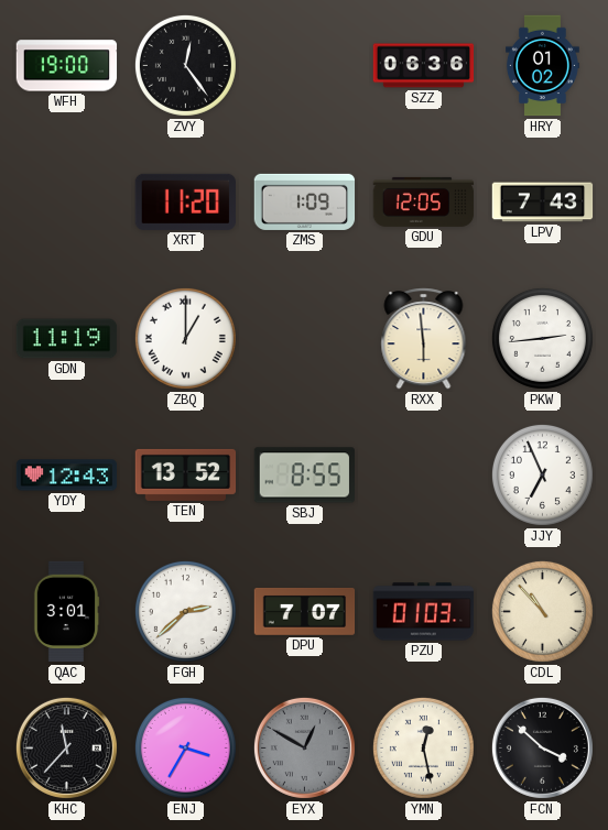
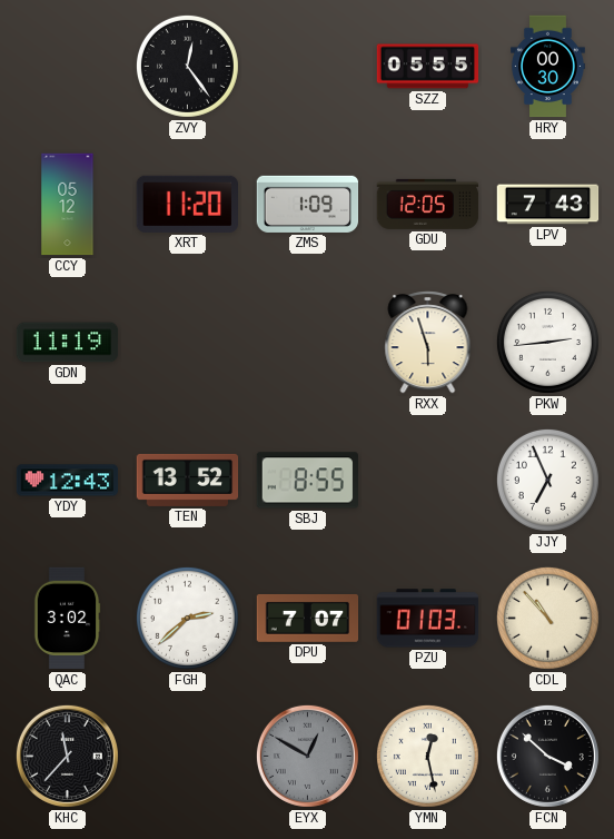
WFH: 19:00 -> none (67, 66)
SZZ: 06:36 -> 05:55 (428, 67)
HRY: 01:02 -> 00:30 (548, 67)
CCY: none -> 05:12 (68, 205)
ZBQ: 1:00 -> none (185, 338)
RXX: 5:59 -> 5:57 (428, 343)
QAC: 3:01 -> 3:02 (67, 619)
ENJ: 3:35 -> none (185, 747)
